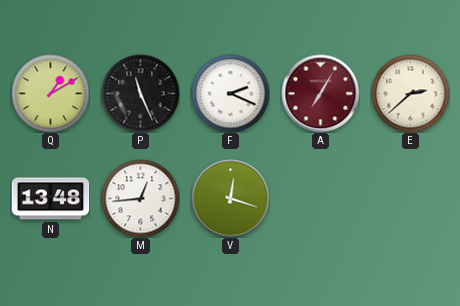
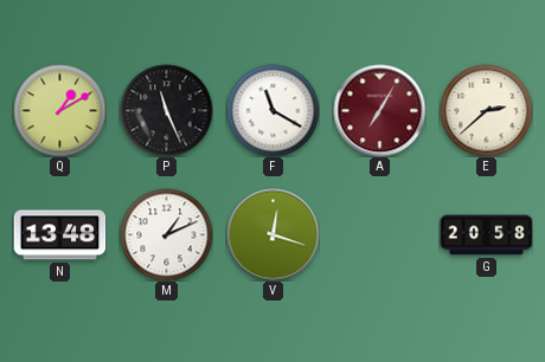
F: 2:19 -> 11:20 (272, 110)
M: 12:44 -> 1:11 (166, 234)
G: none -> 20:58 (486, 235)
